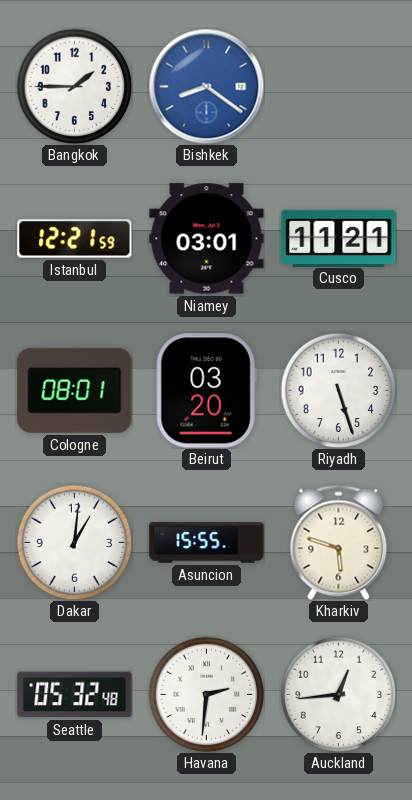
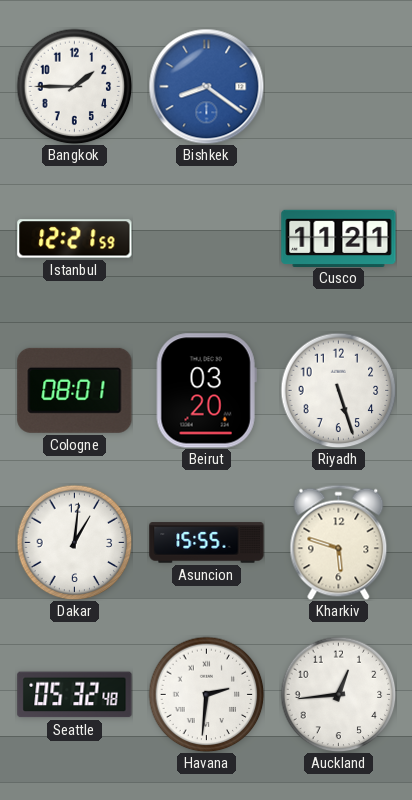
Niamey: 03:01 -> none (207, 239)
